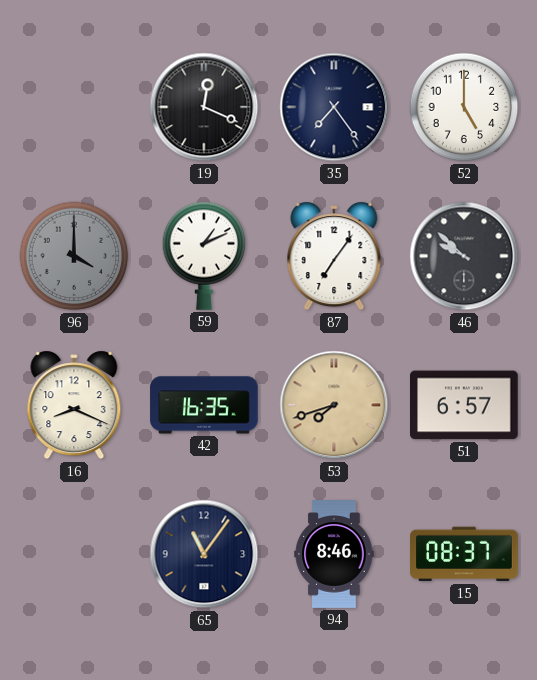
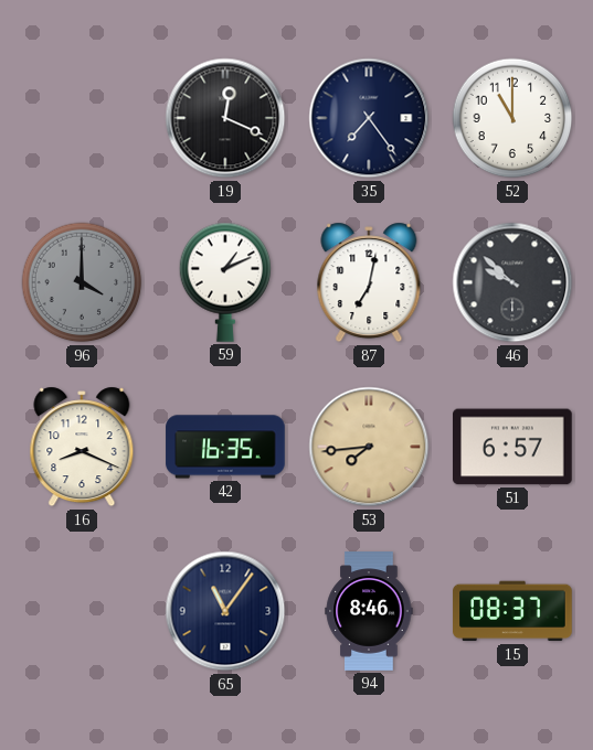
52: 5:00 -> 11:00 (512, 118)
87: 7:06 -> 7:02 (369, 282)
53: 7:42 -> 7:44 (369, 447)
